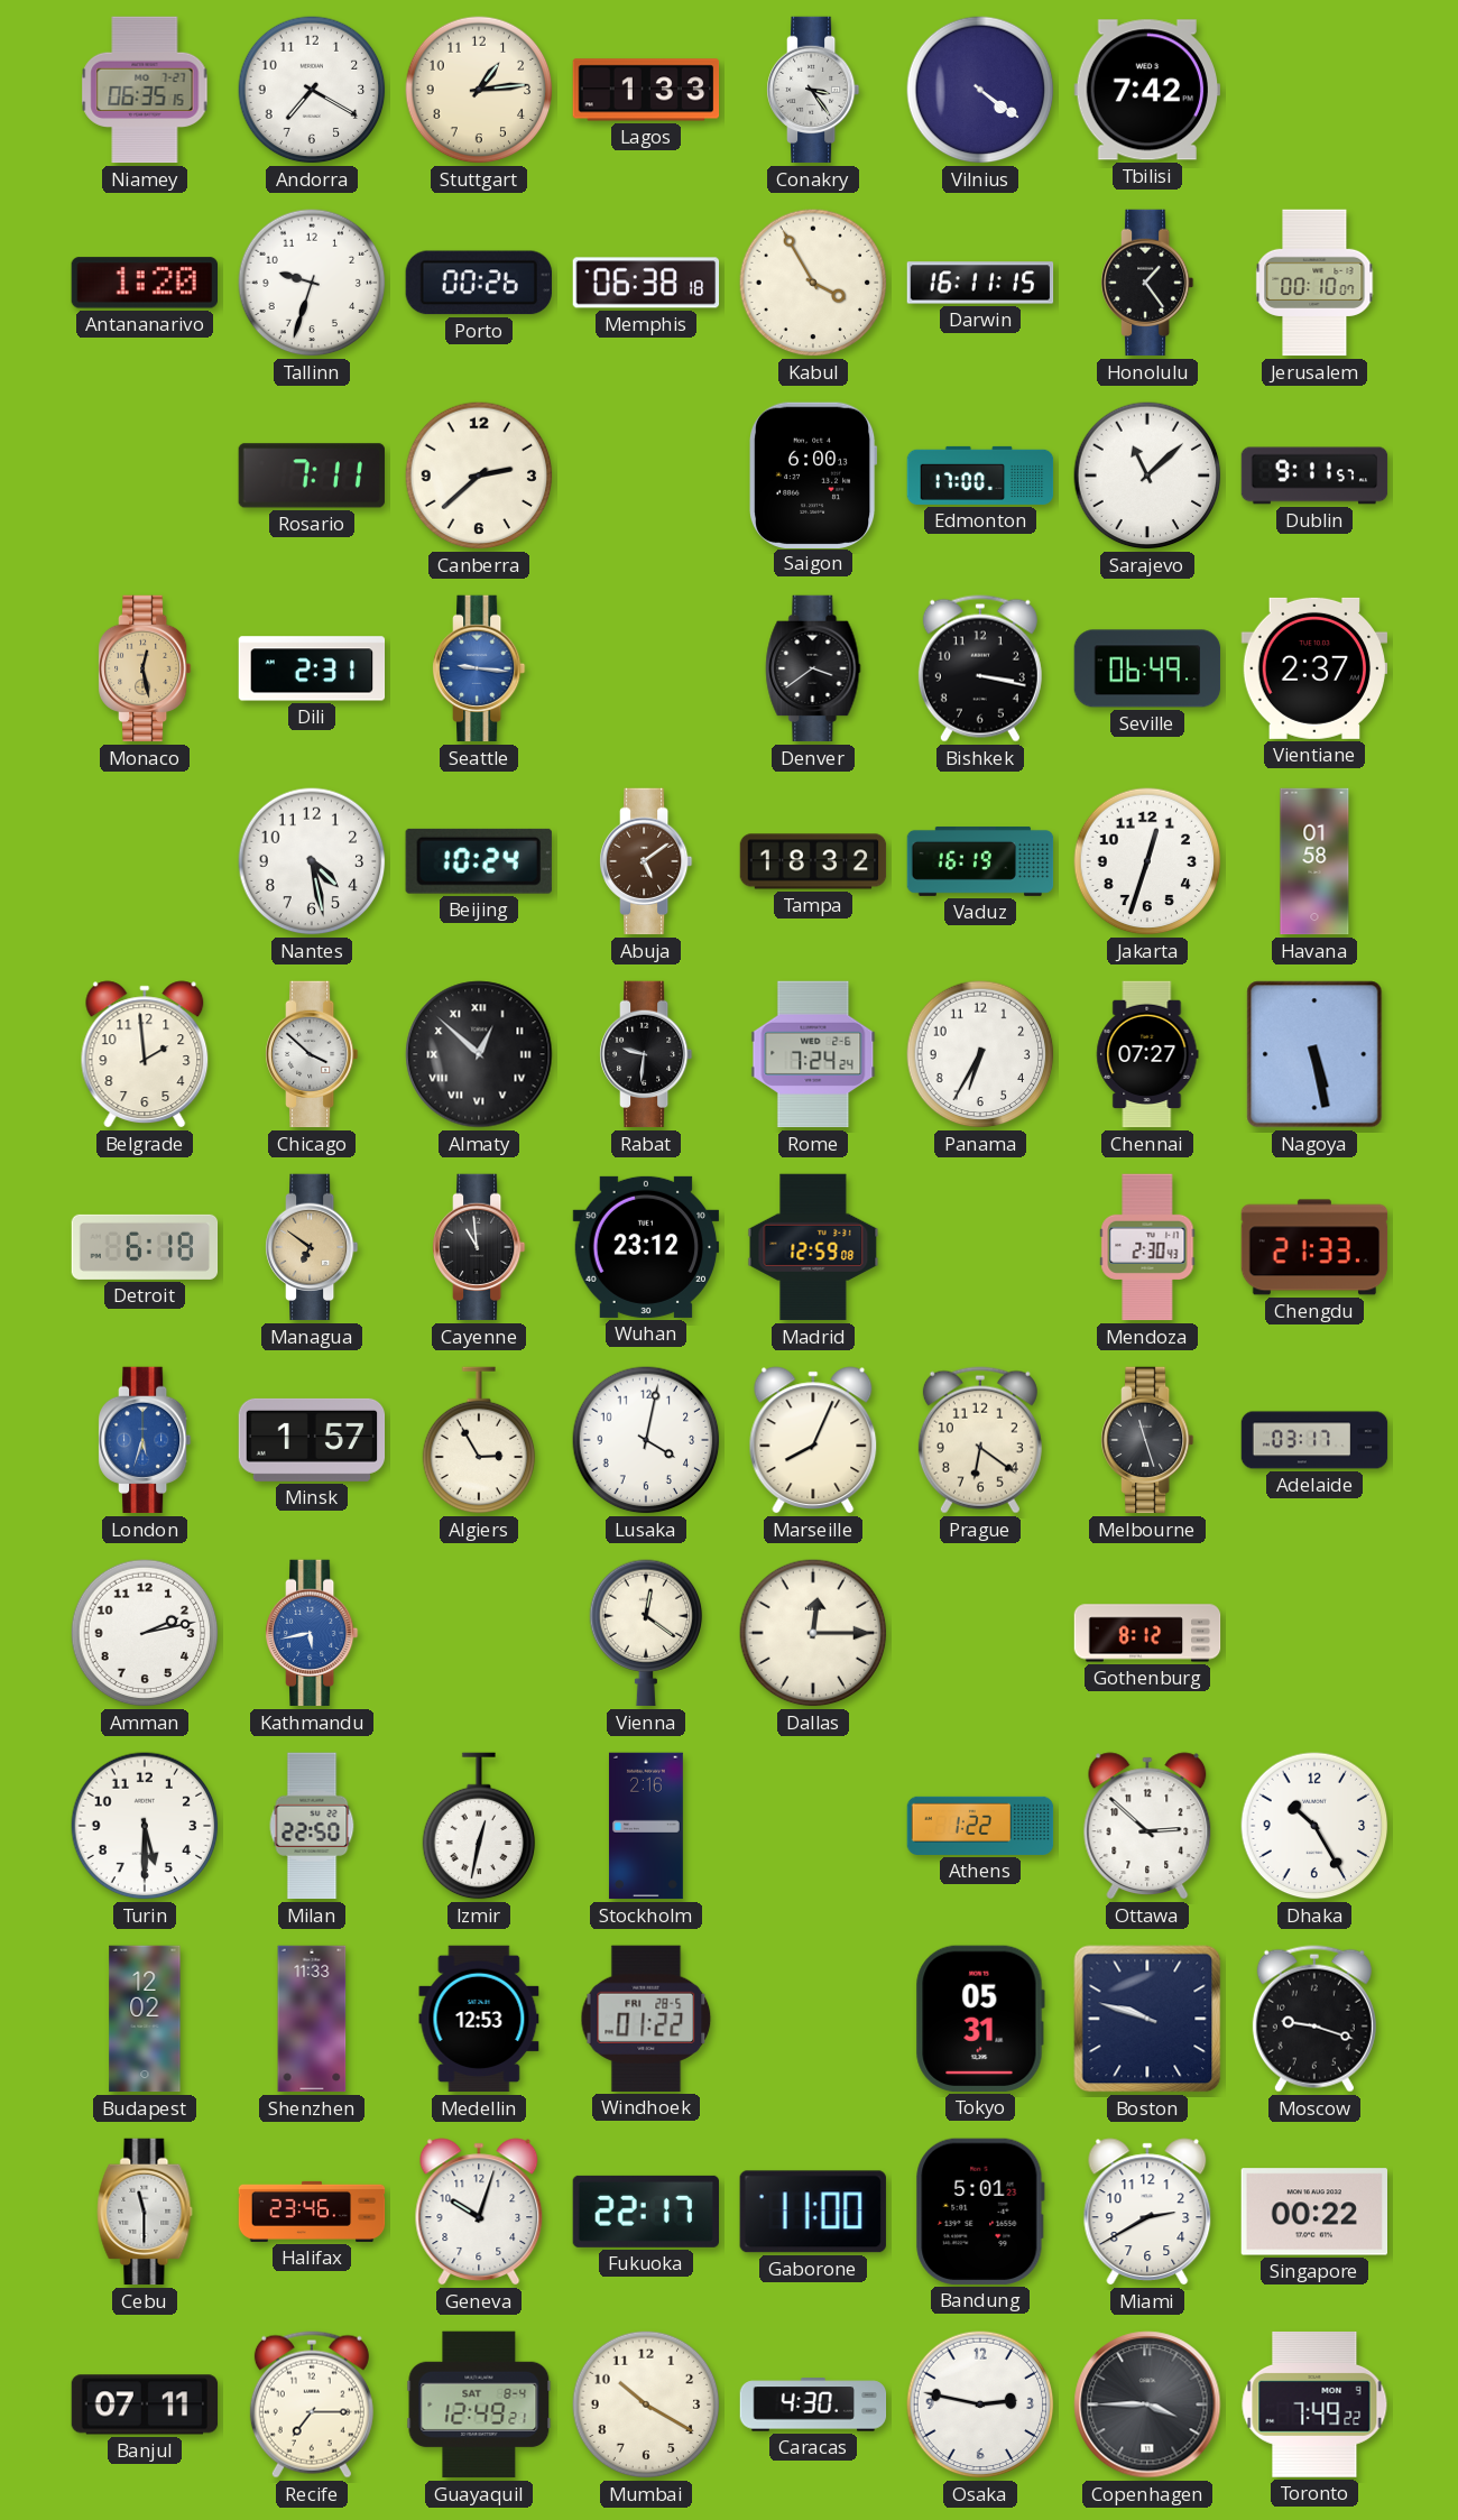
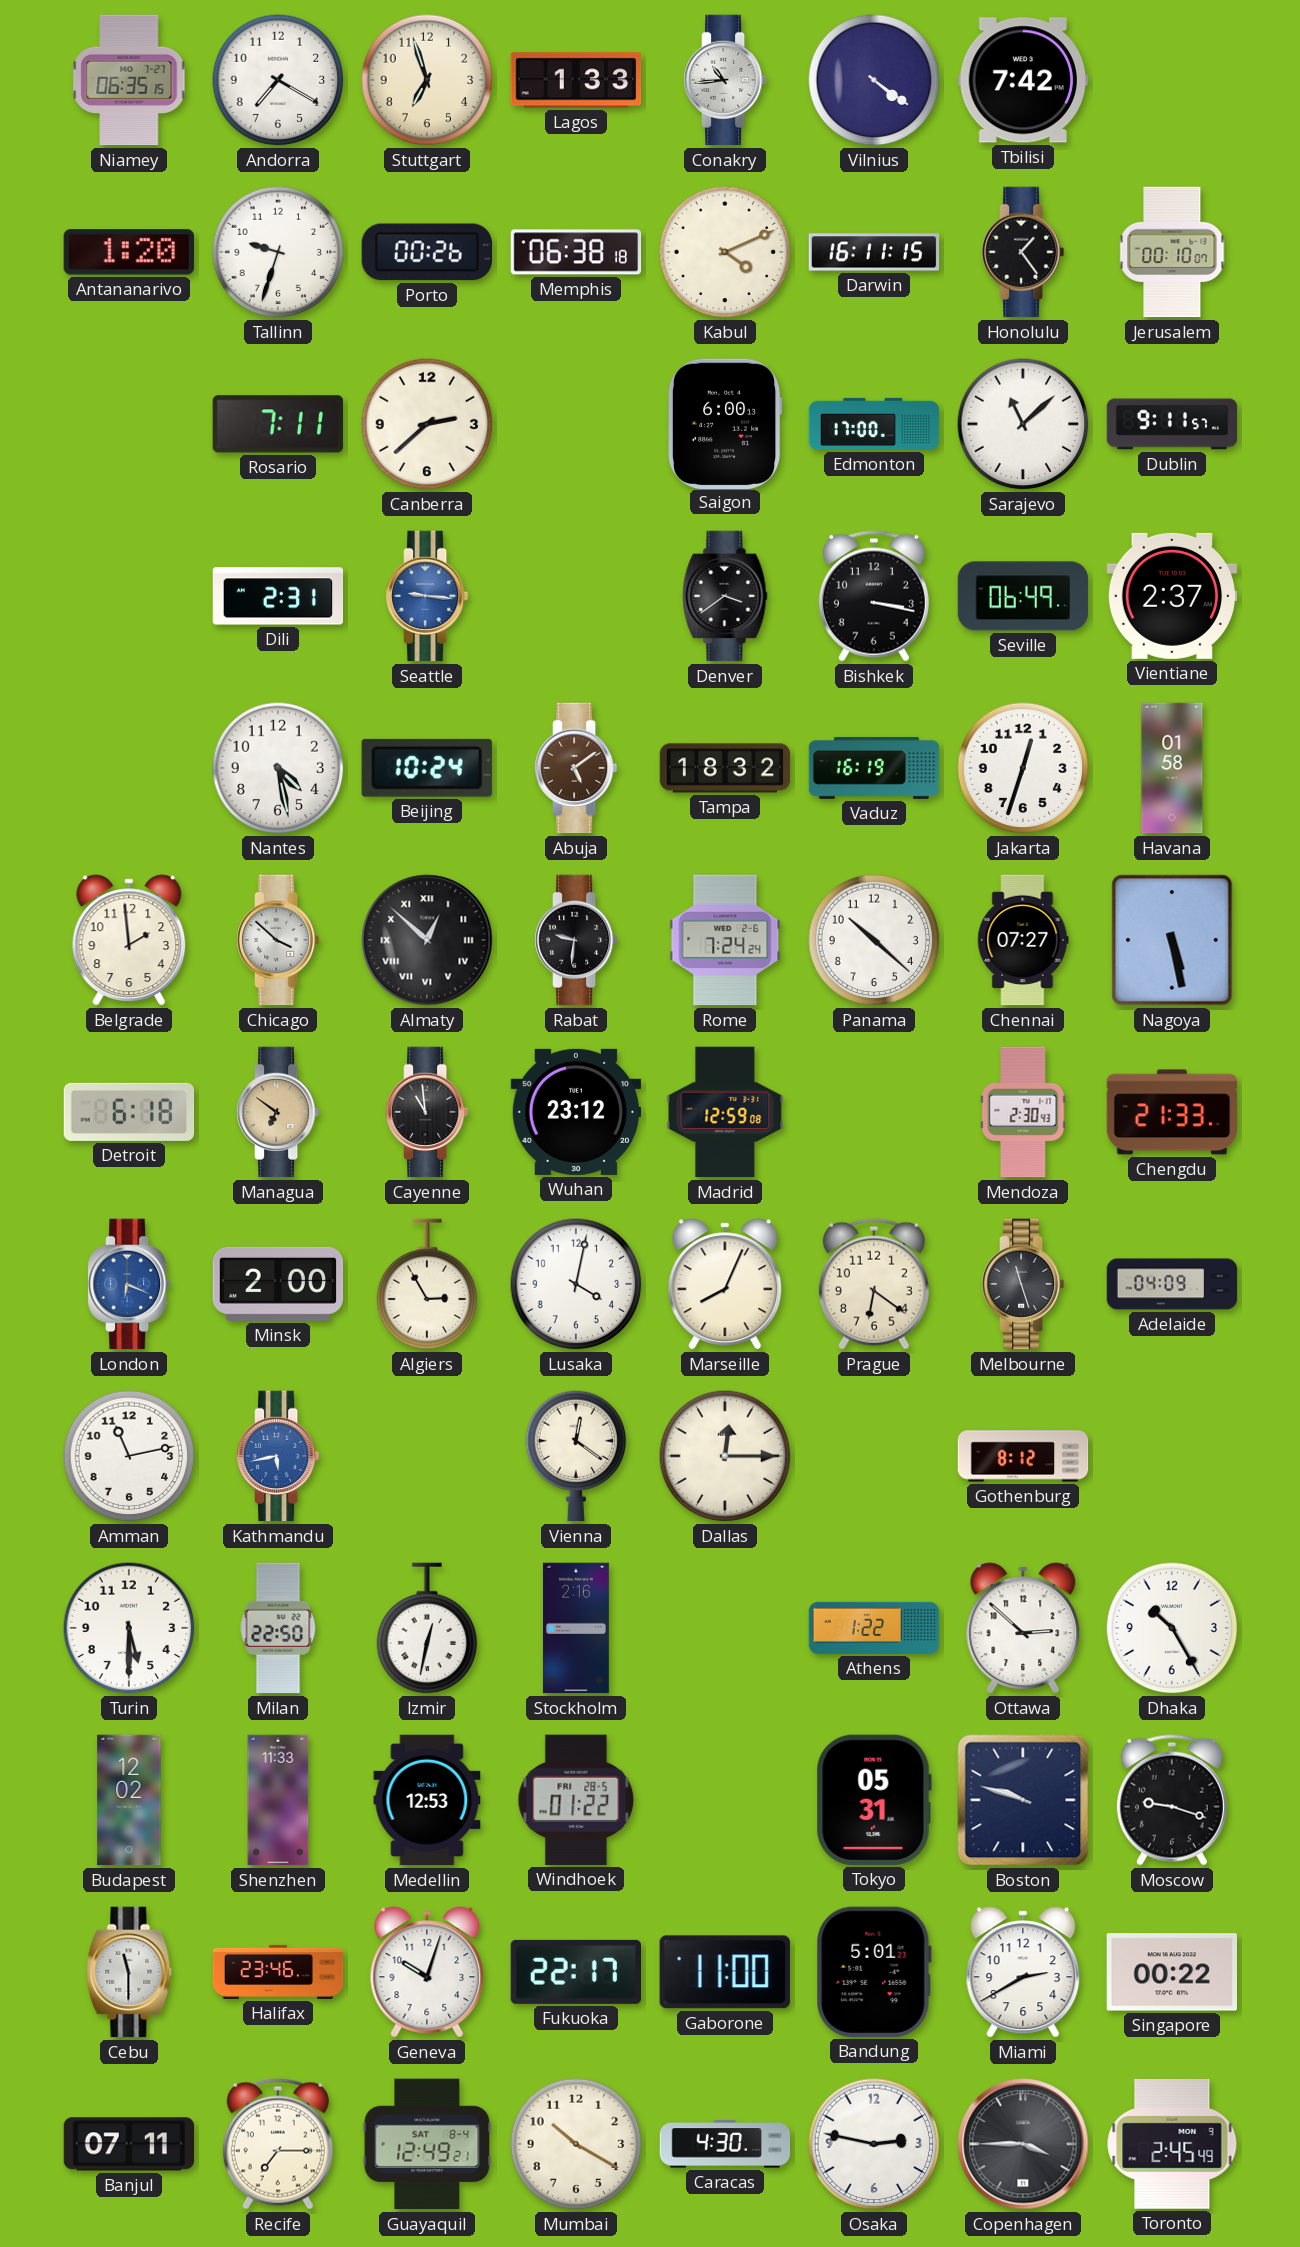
Stuttgart: 1:14 -> 6:57 (427, 80)
Conakry: 3:24 -> 10:44 (726, 80)
Kabul: 3:55 -> 4:11 (725, 252)
Monaco: 12:28 -> none (146, 668)
Panama: 6:35 -> 10:22 (874, 940)
London: 5:33 -> 6:19 (130, 1284)
Minsk: 1:57 -> 2:00 (278, 1284)
Adelaide: 03:17 -> 04:09 (1172, 1284)
Amman: 2:13 -> 11:13 (129, 1456)
Toronto: 7:49 -> 2:45 (1172, 2144)
